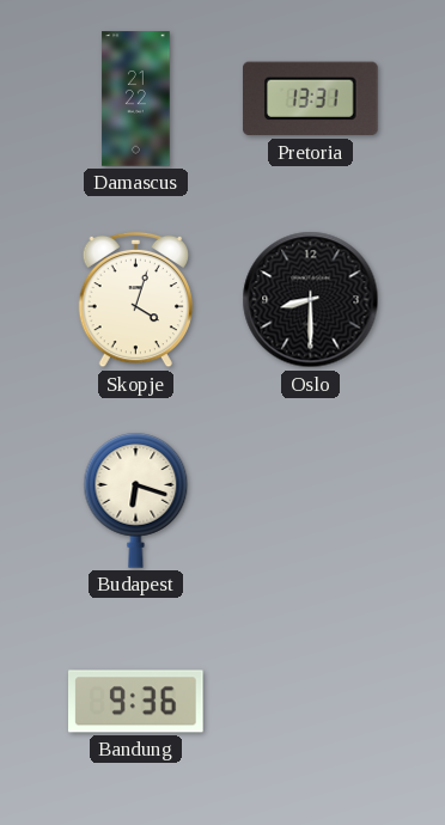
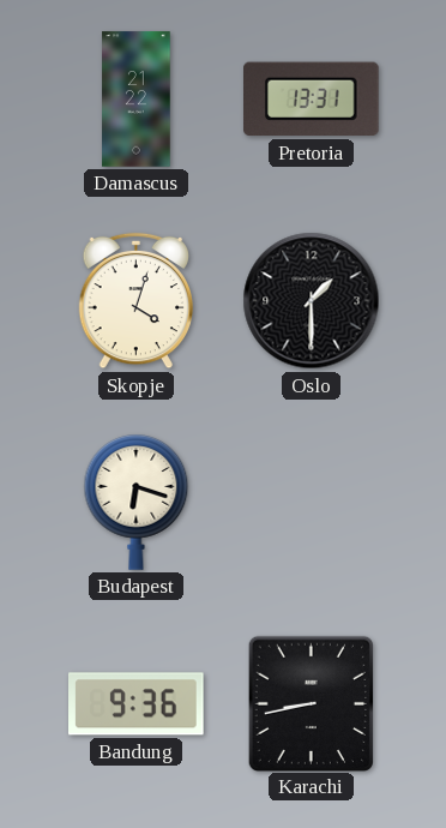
Oslo: 8:30 -> 1:30 (312, 301)
Karachi: none -> 8:43 (311, 703)
